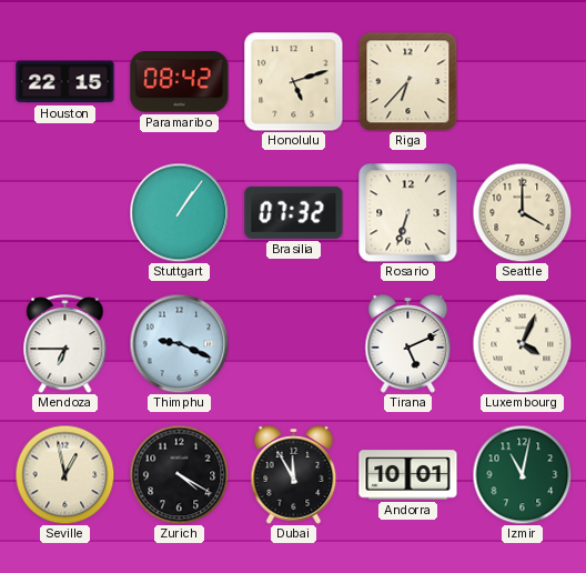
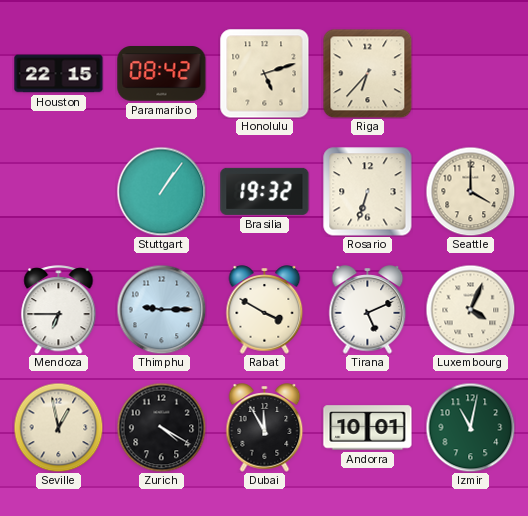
Brasilia: 07:32 -> 19:32 (265, 191)
Thimphu: 9:19 -> 9:15 (161, 309)
Rabat: none -> 3:50 (265, 310)
